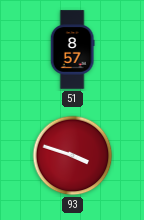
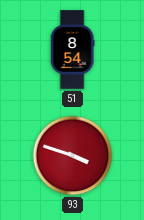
51: 8:57 -> 8:54 (72, 50)
